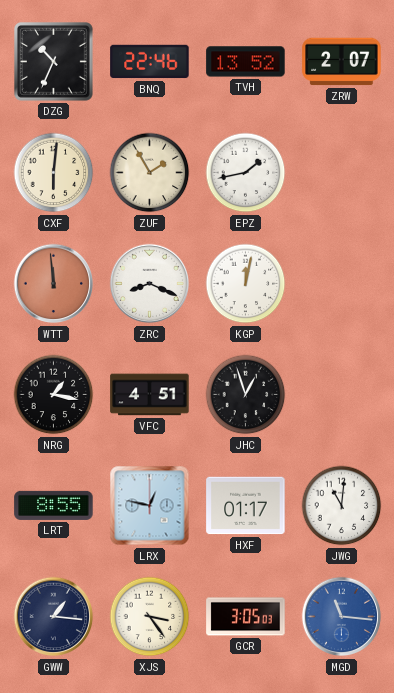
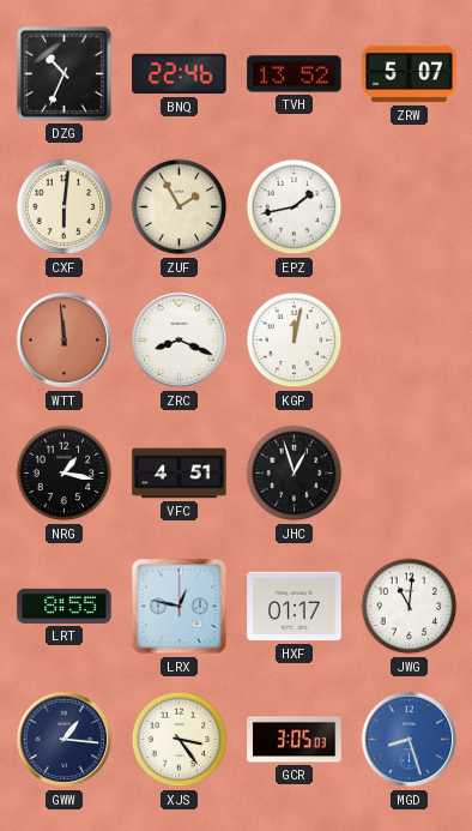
ZRW: 2:07 -> 5:07 (410, 74)
MGD: 11:16 -> 8:27 (410, 740)
